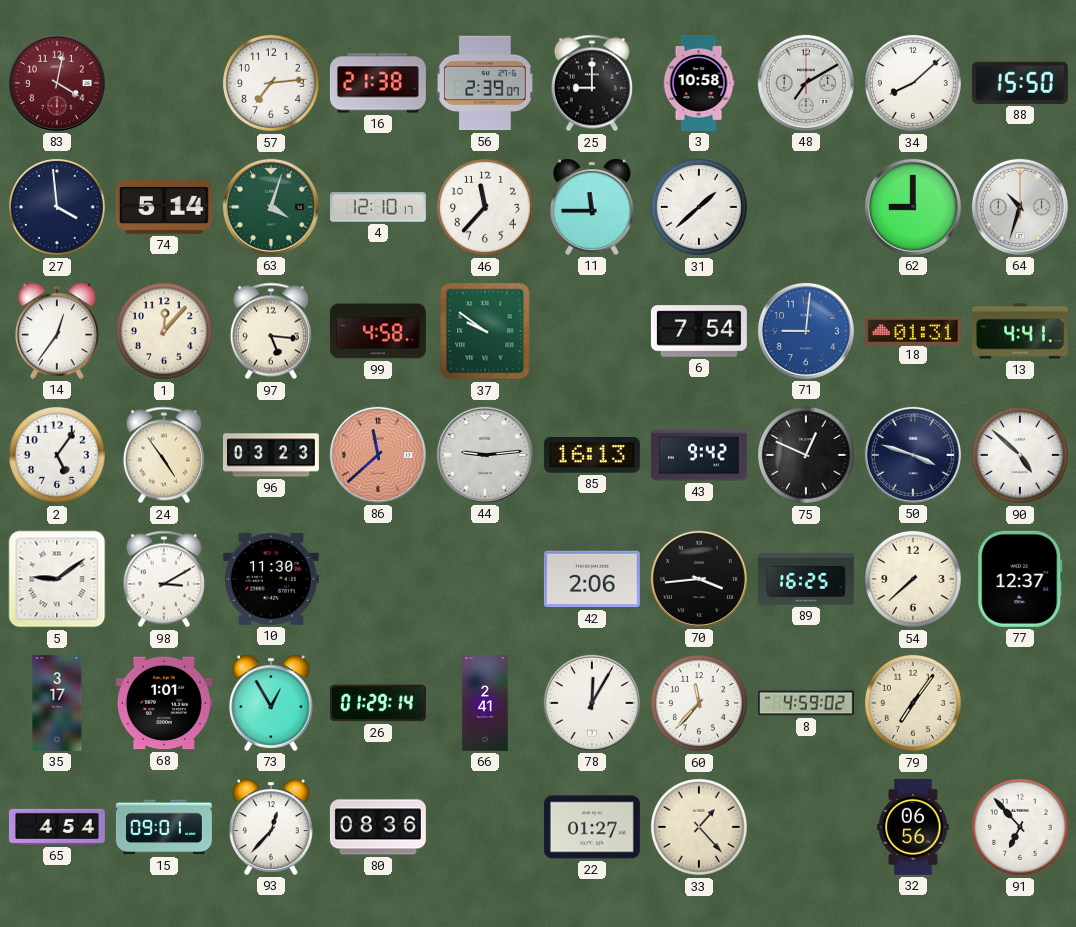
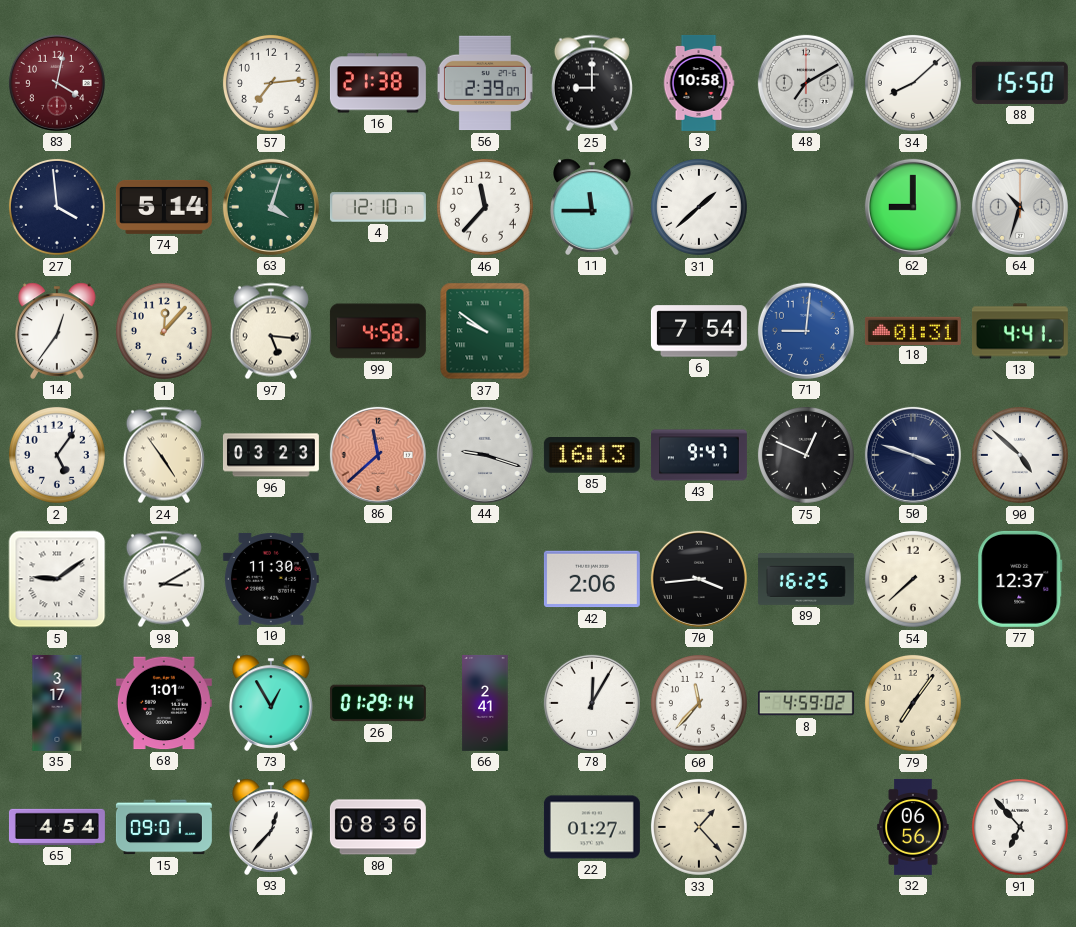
44: 9:14 -> 9:18 (485, 455)
43: 9:42 -> 9:47 (699, 455)
